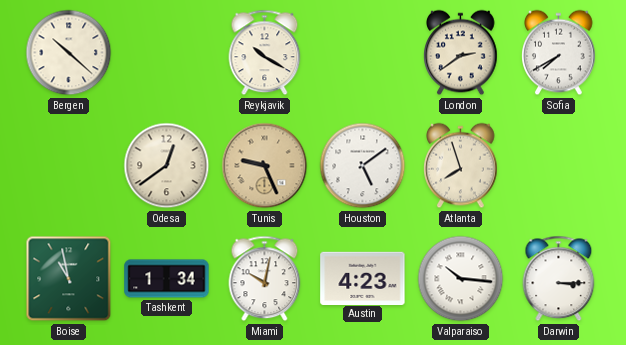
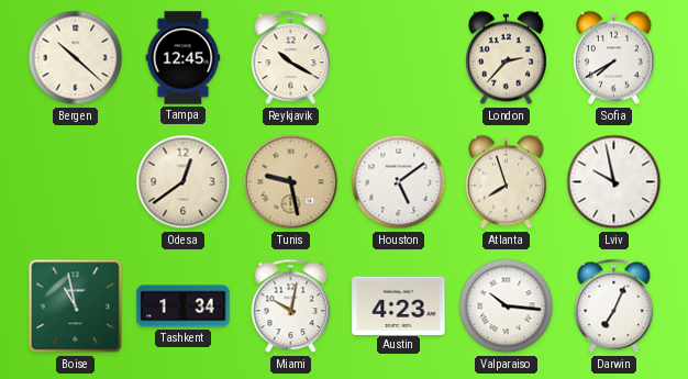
Tampa: none -> 12:45 (184, 58)
London: 2:39 -> 2:37 (507, 58)
Tunis: 9:26 -> 9:28 (291, 182)
Lviv: none -> 9:58 (614, 182)
Darwin: 3:15 -> 7:04 (614, 306)
